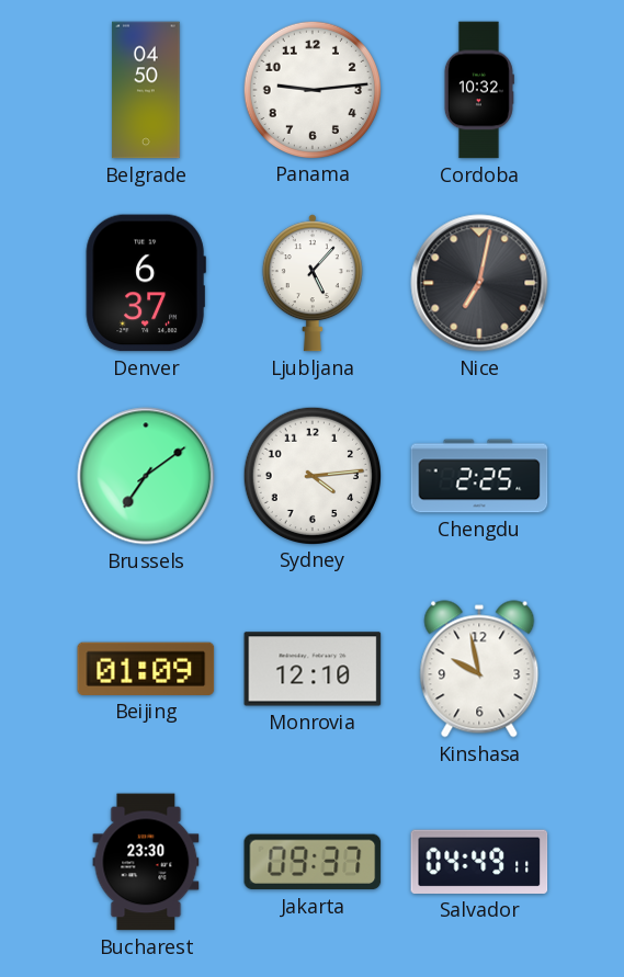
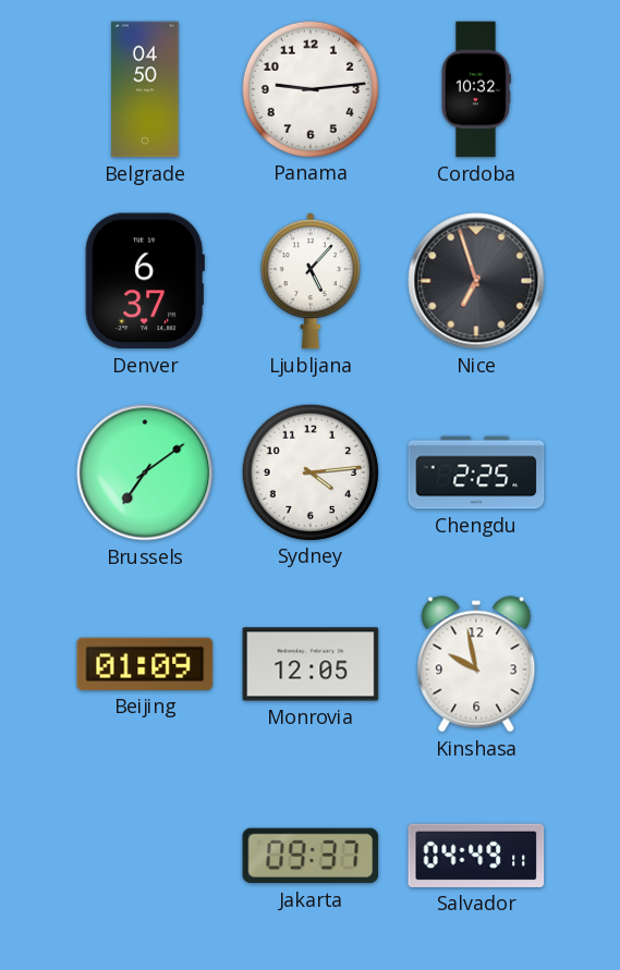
Nice: 7:02 -> 6:57 (476, 281)
Monrovia: 12:10 -> 12:05 (311, 664)
Bucharest: 23:30 -> none (146, 862)
